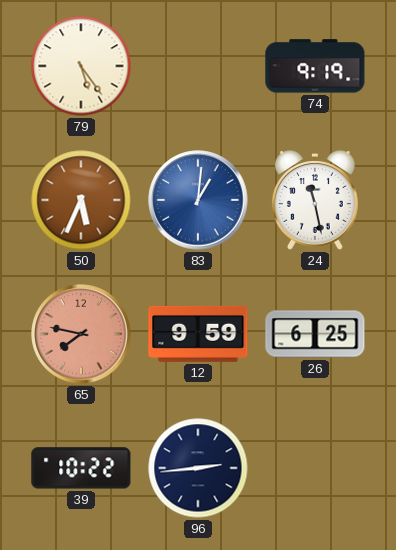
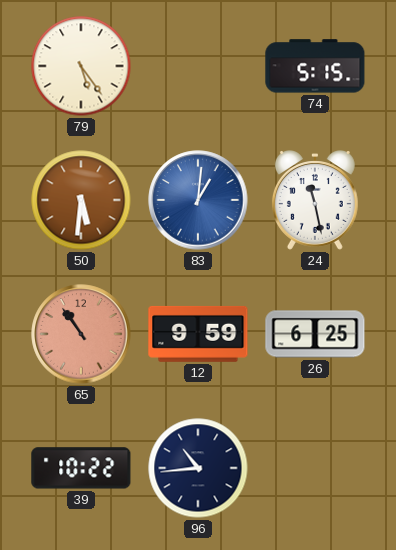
74: 9:19 -> 5:15 (315, 66)
50: 5:34 -> 5:31 (81, 200)
65: 7:47 -> 10:54 (81, 334)
96: 2:44 -> 10:44 (198, 468)
